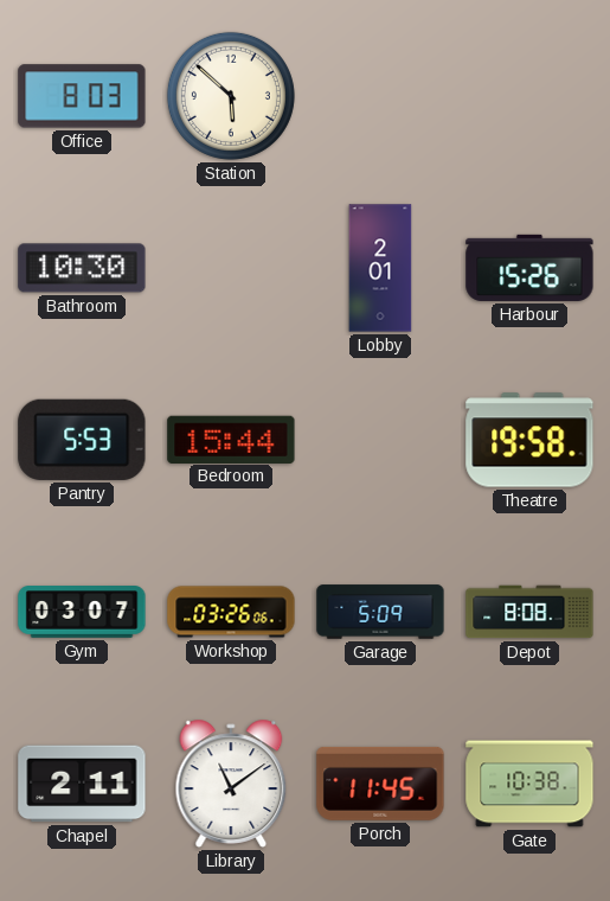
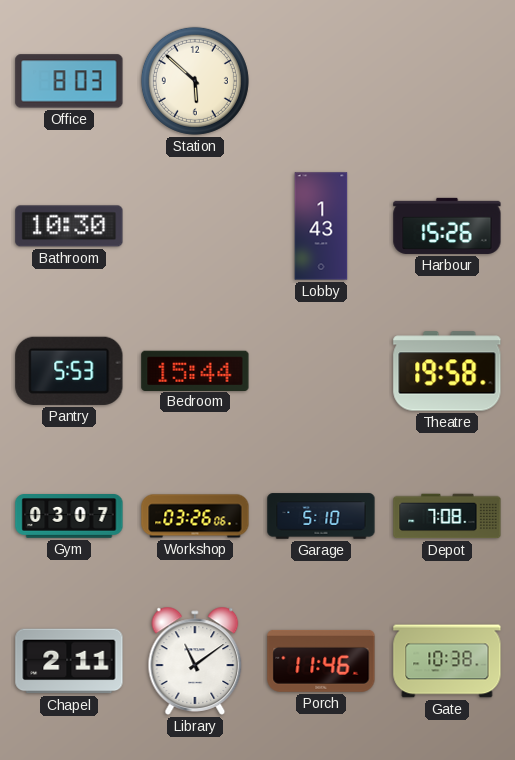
Lobby: 2:01 -> 1:43 (321, 226)
Garage: 5:09 -> 5:10 (321, 516)
Depot: 8:08 -> 7:08 (447, 516)
Porch: 11:45 -> 11:46 (321, 661)
